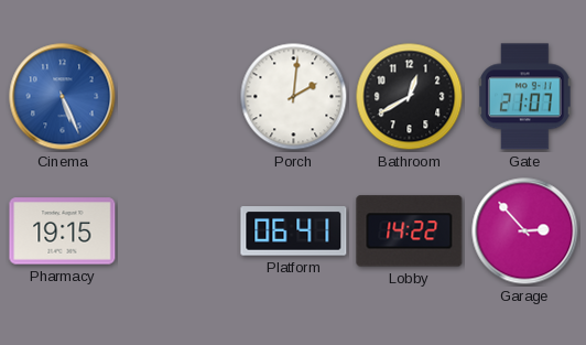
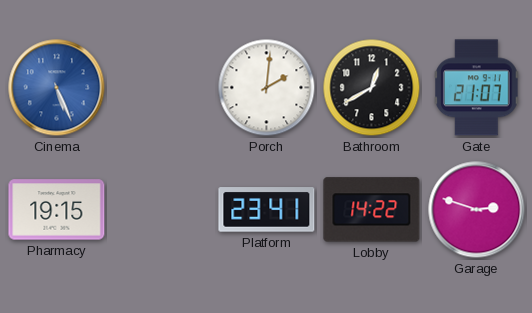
Platform: 06:41 -> 23:41 (267, 210)
Garage: 2:53 -> 2:48 (477, 210)
